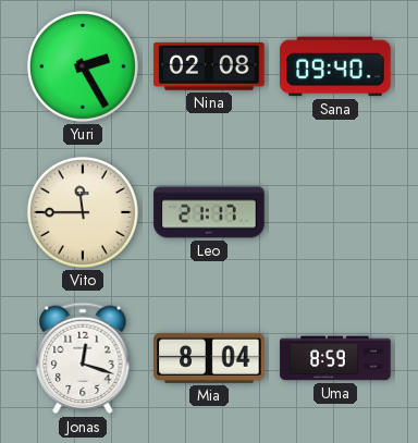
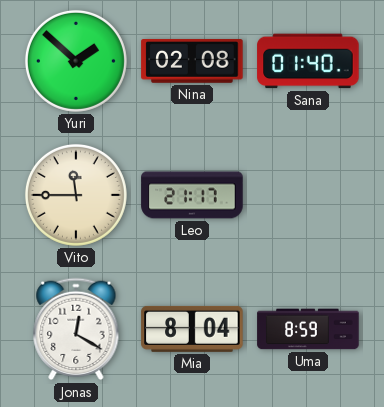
Yuri: 2:25 -> 1:52 (76, 61)
Sana: 09:40 -> 01:40 (308, 61)
Jonas: 12:18 -> 12:20 (76, 329)
